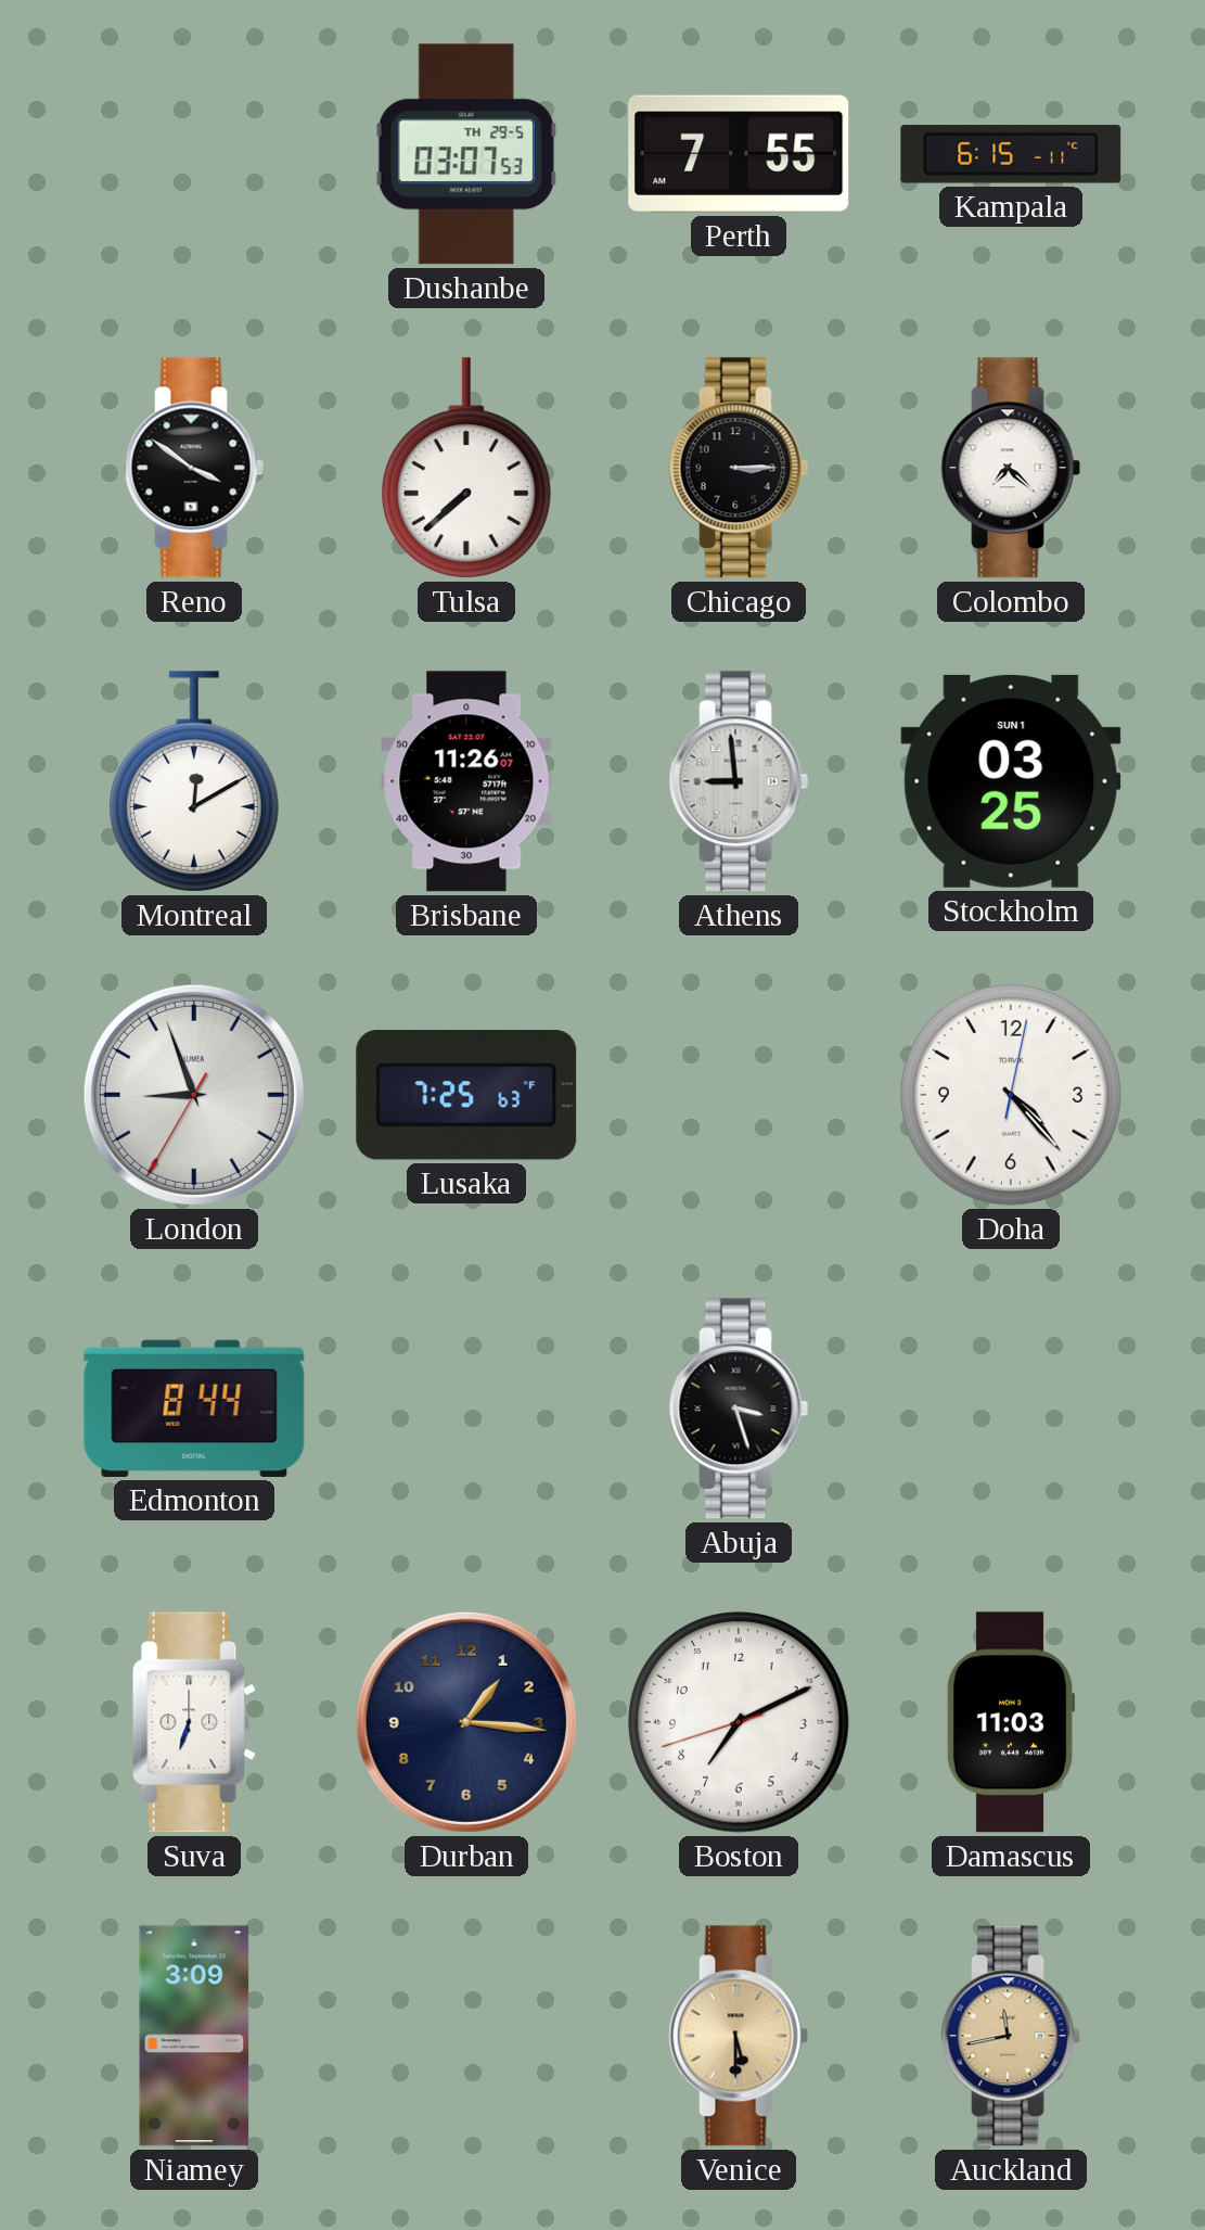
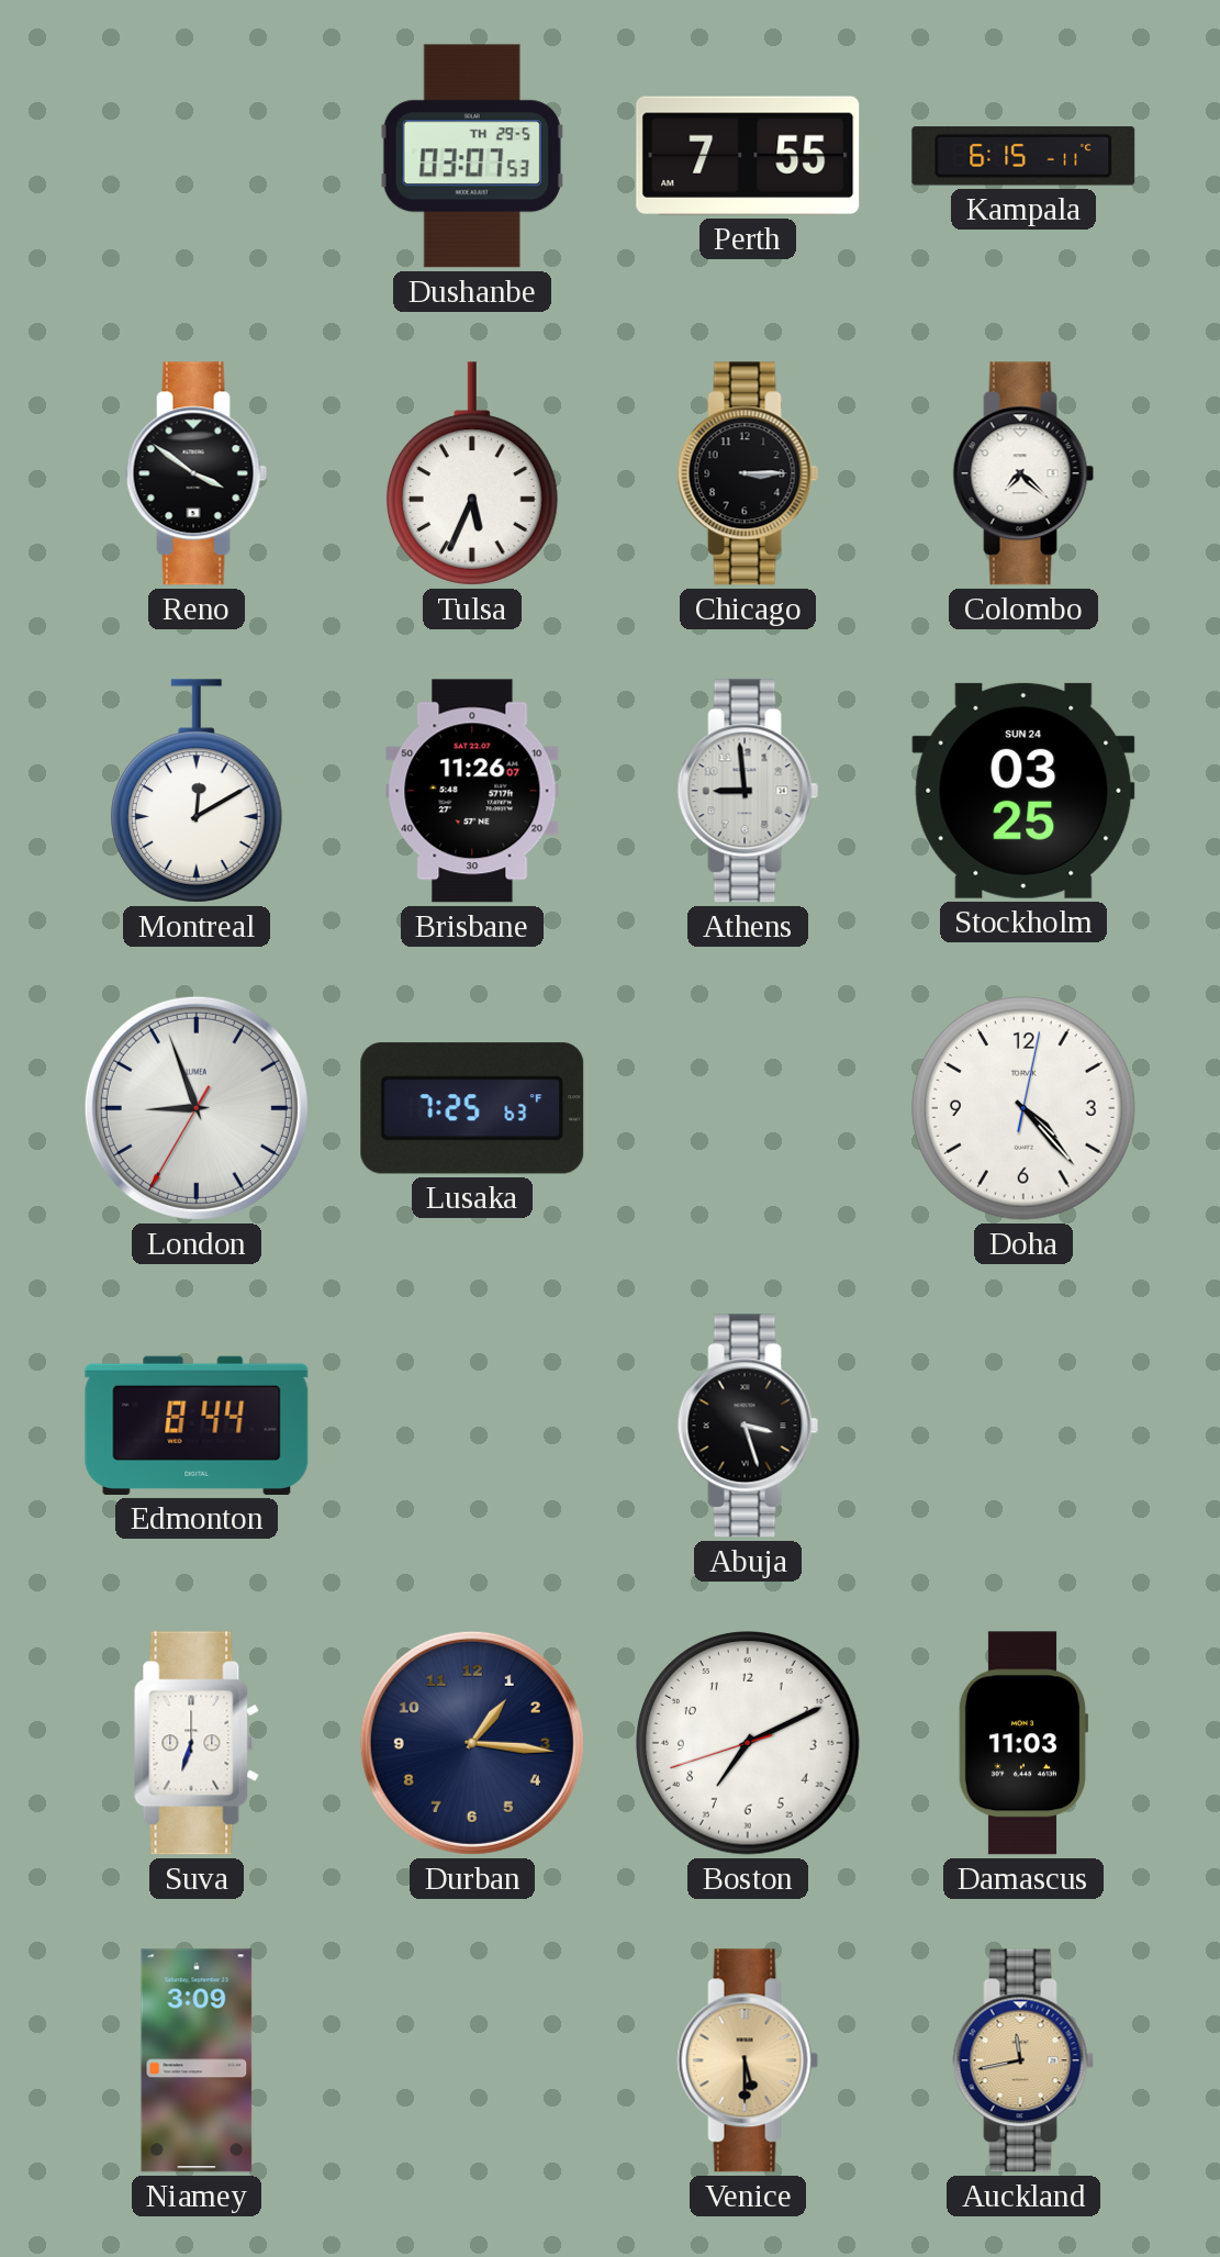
Tulsa: 7:38 -> 5:34 (472, 473)
Stockholm date: SUN 1 -> SUN 24 (1023, 791)
